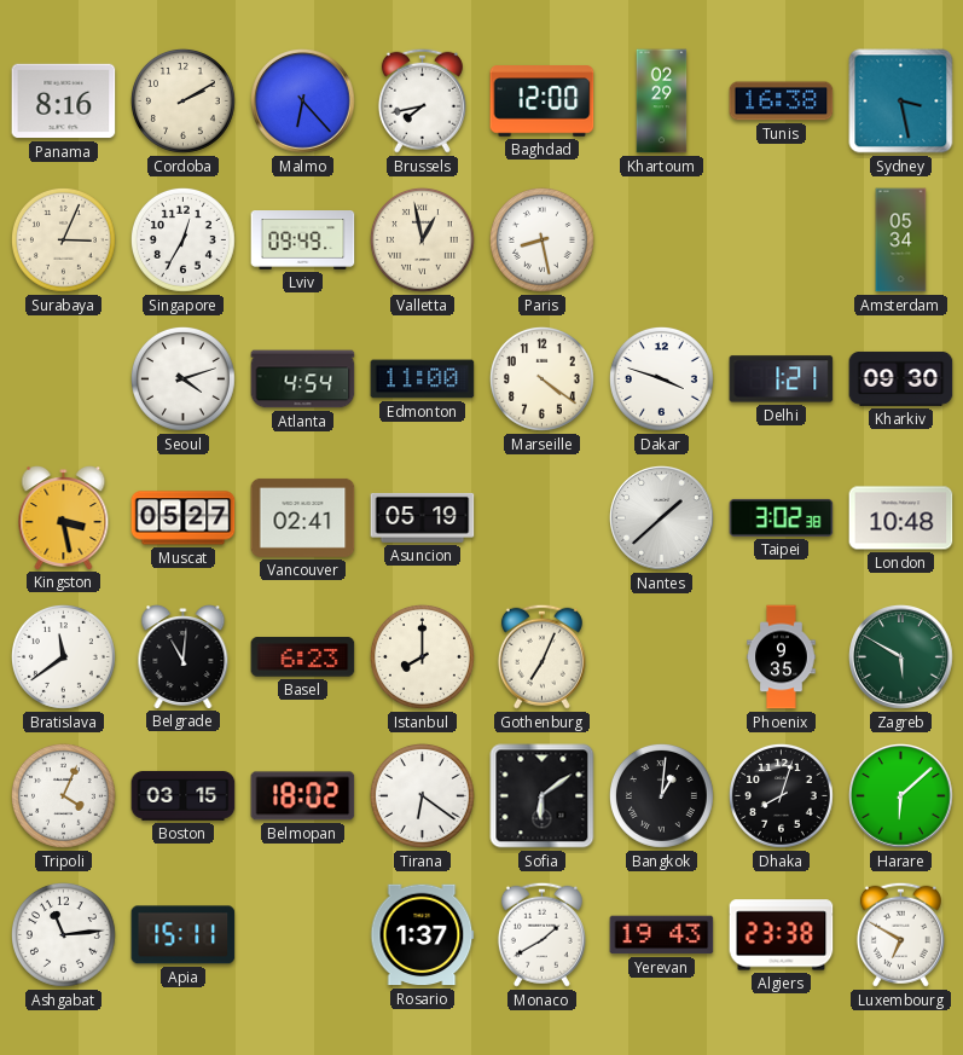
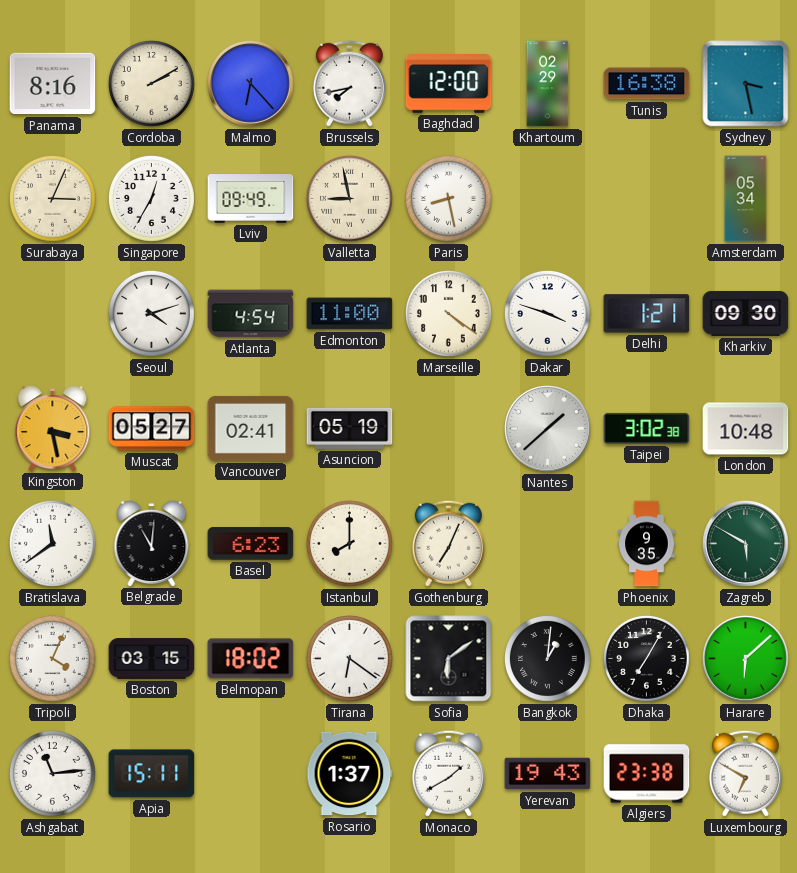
Valletta: 12:58 -> 8:58 (349, 198)
Dhaka: 8:03 -> 7:05 (646, 658)
